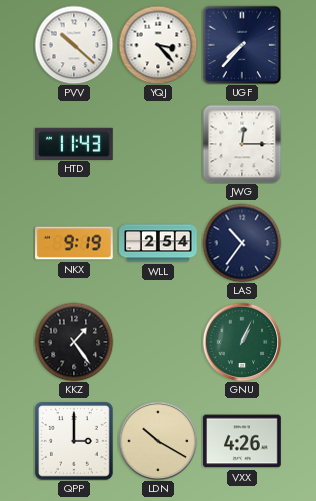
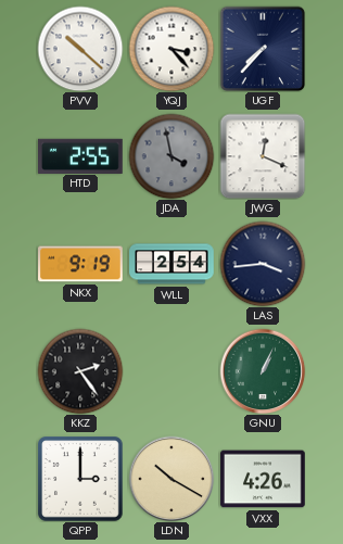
HTD: 11:43 -> 2:55 (81, 155)
JDA: none -> 3:58 (171, 156)
JWG: 12:15 -> 12:19 (263, 156)
LAS: 10:36 -> 3:44 (263, 264)
KKZ: 1:24 -> 2:24 (80, 371)
